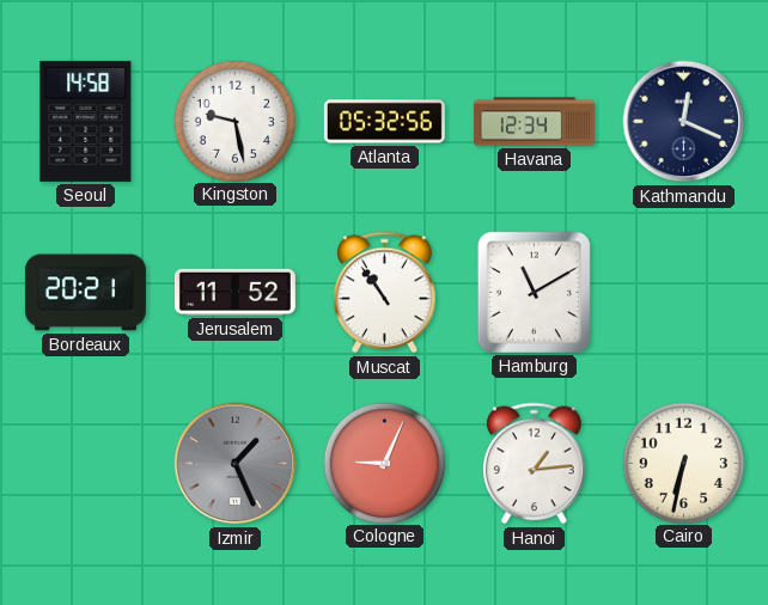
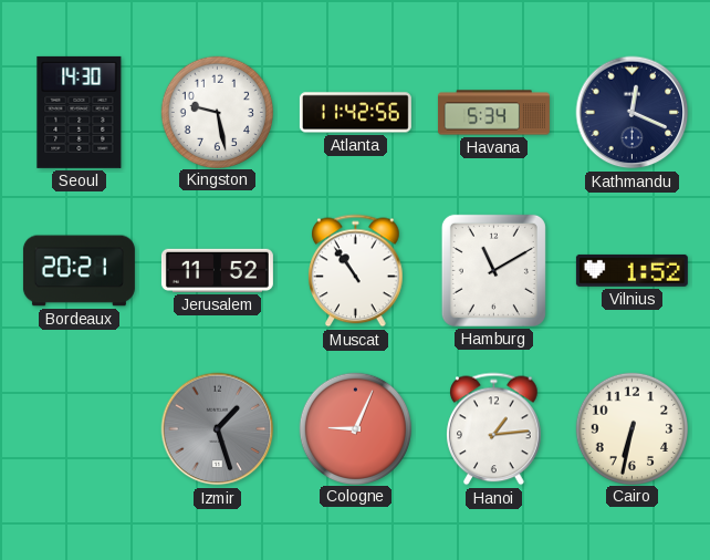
Seoul: 14:58 -> 14:30 (80, 112)
Atlanta: 05:32 -> 11:42 (355, 113)
Havana: 12:34 -> 5:34 (493, 113)
Vilnius: none -> 1:52 (631, 270)
Izmir: 1:26 -> 1:27 (218, 429)
